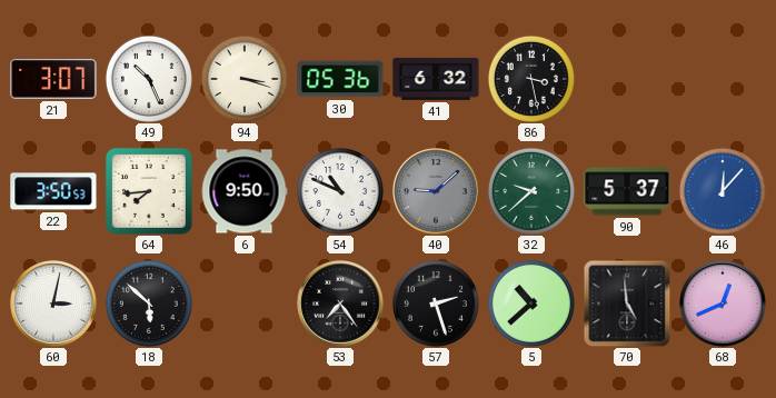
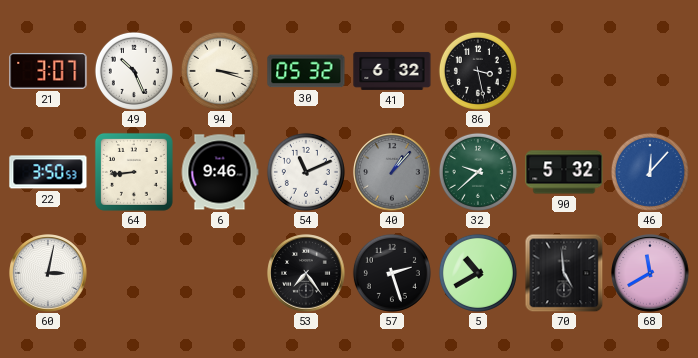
30: 05:36 -> 05:32 (306, 71)
64: 7:44 -> 8:44 (134, 172)
6: 9:50 -> 9:46 (220, 172)
54: 10:49 -> 11:11 (306, 172)
40: 9:08 -> 1:07 (392, 172)
90: 5:37 -> 5:32 (564, 172)
18: 5:52 -> none (149, 304)
5: 10:38 -> 10:40 (478, 273)
68: 12:41 -> 11:40 (650, 273)
